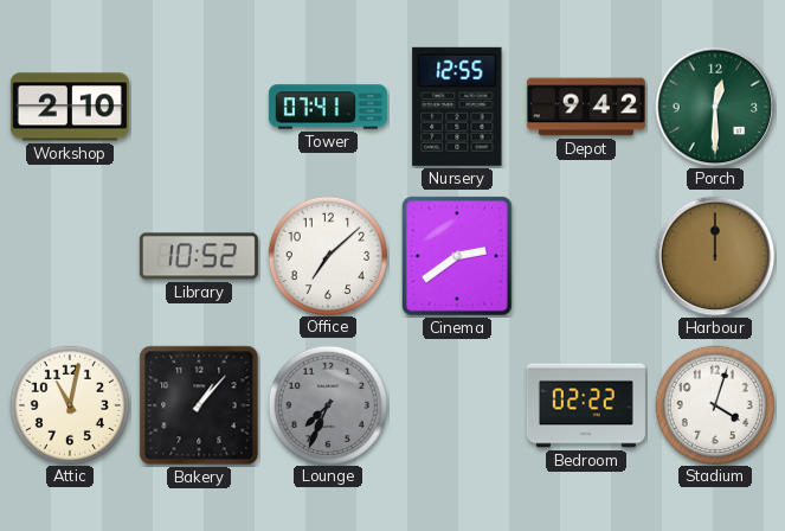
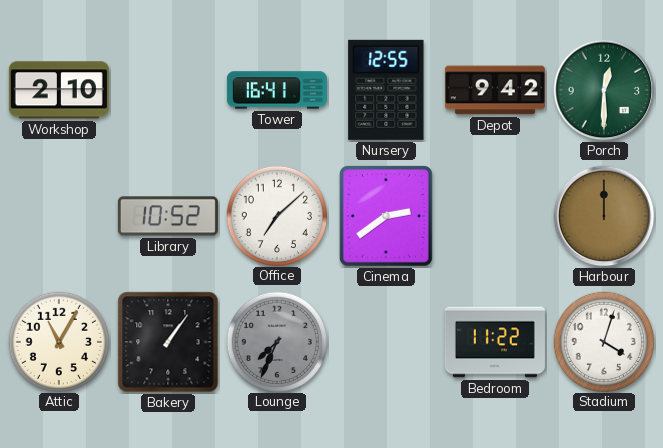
Tower: 07:41 -> 16:41 (277, 90)
Attic: 11:02 -> 11:05 (58, 341)
Bakery: 1:07 -> 1:06 (168, 342)
Bedroom: 02:22 -> 11:22 (495, 342)
